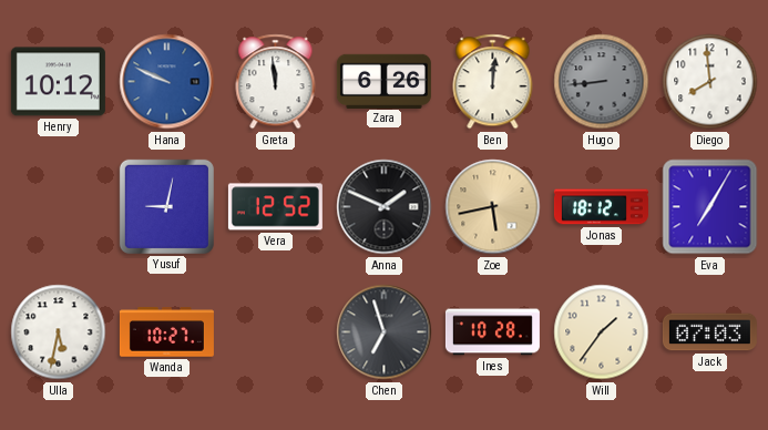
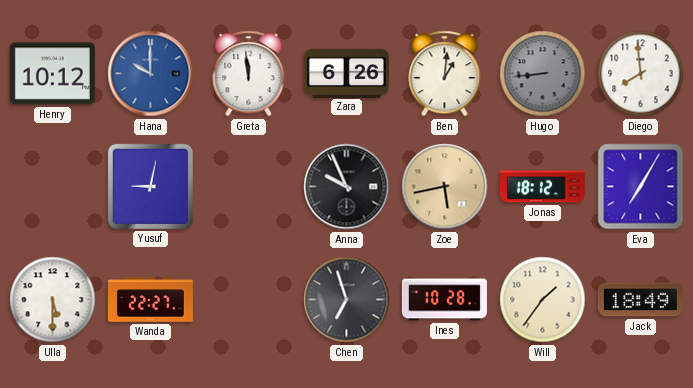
Hana: 9:49 -> 10:00 (151, 74)
Ben: 12:01 -> 1:01 (445, 74)
Vera: 12:52 -> none (275, 207)
Anna: 1:49 -> 9:56 (347, 187)
Ulla: 5:32 -> 5:30 (53, 300)
Wanda: 10:27 -> 22:27 (150, 300)
Jack: 07:03 -> 18:49 (640, 300)
